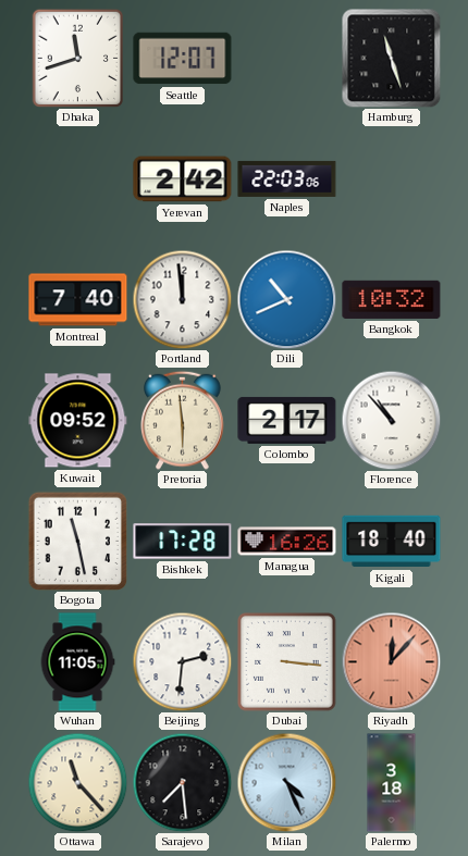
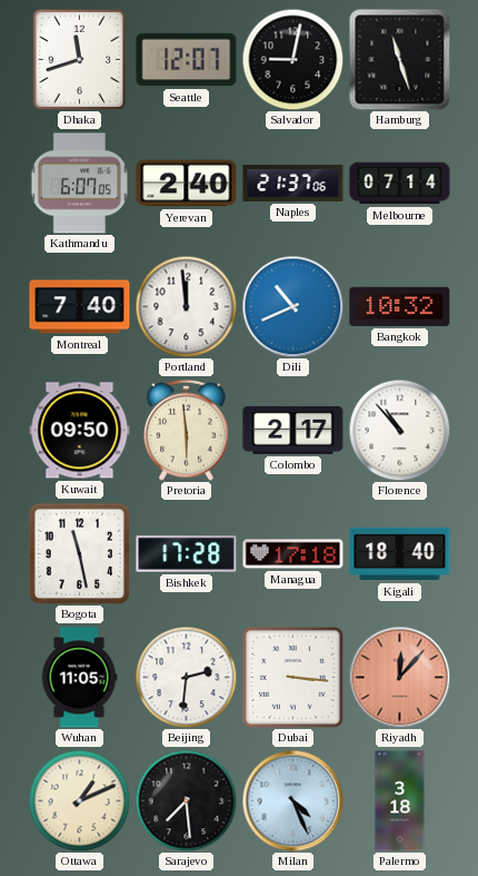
Salvador: none -> 9:02 (292, 59)
Kathmandu: none -> 6:07 (79, 184)
Yerevan: 2:42 -> 2:40 (187, 184)
Naples: 22:03 -> 21:37 (293, 183)
Melbourne: none -> 07:14 (400, 184)
Kuwait: 09:52 -> 09:50 (80, 431)
Managua: 16:26 -> 17:18 (293, 554)
Ottawa: 11:23 -> 1:11 (79, 800)
